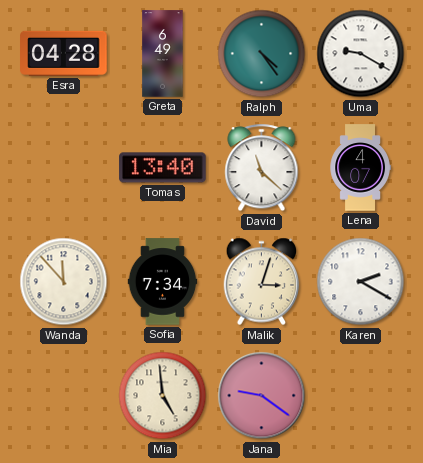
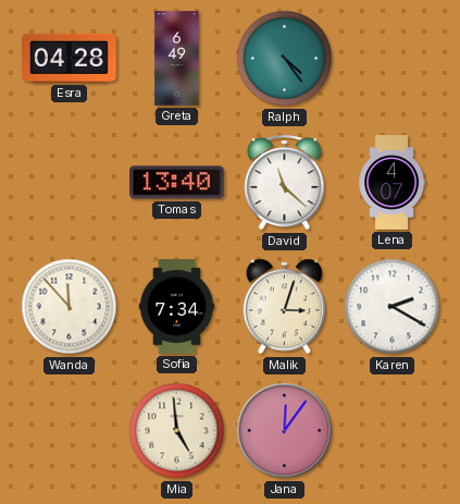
Uma: 9:20 -> none (361, 54)
Jana: 9:21 -> 12:06 (285, 431)
